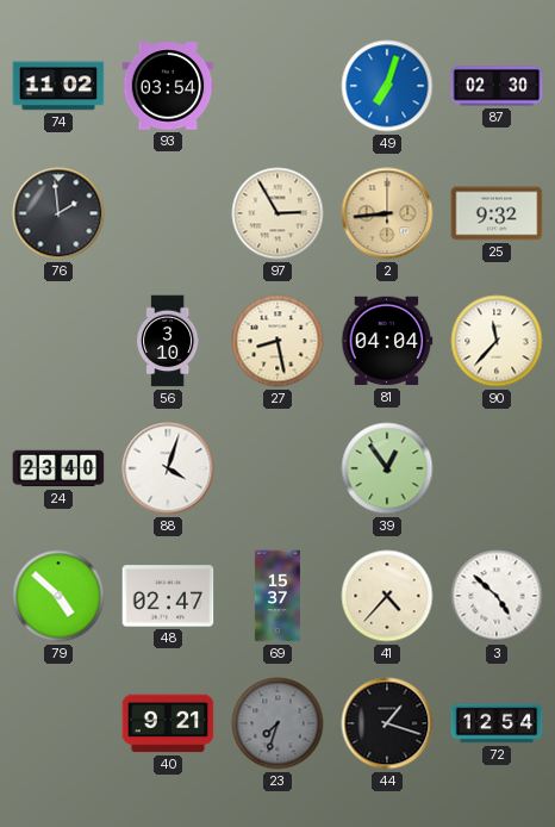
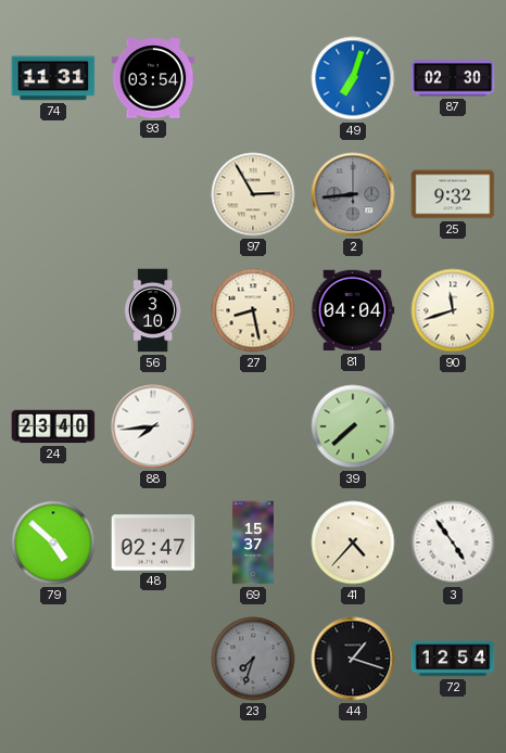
74: 11:02 -> 11:31 (53, 78)
76: 1:59 -> none (58, 213)
2 dial: champagne -> grey (353, 194)
90: 11:37 -> 11:42 (453, 310)
88: 4:03 -> 7:44 (153, 426)
39: 12:54 -> 7:38 (353, 426)
3: 4:52 -> 4:54 (453, 543)
40: 9:21 -> none (168, 723)
